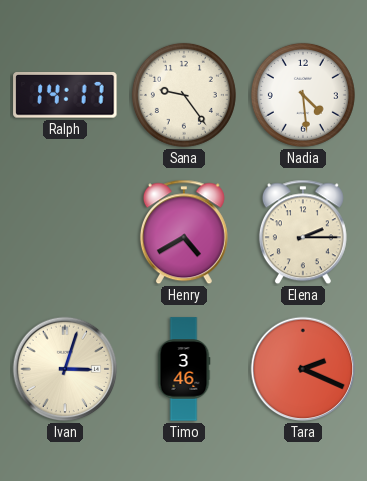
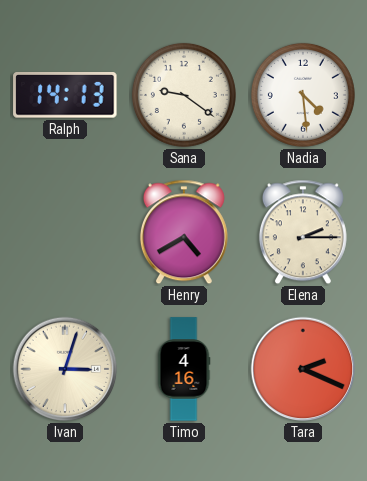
Ralph: 14:17 -> 14:13 (65, 96)
Sana: 9:24 -> 9:21 (184, 95)
Timo: 3:46 -> 4:16 (184, 369)
